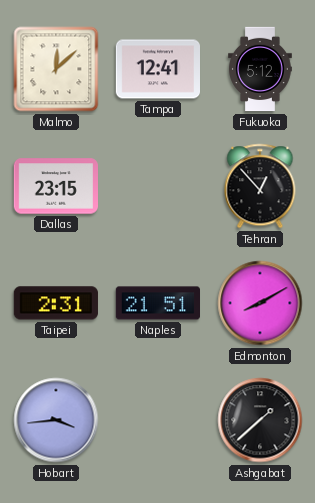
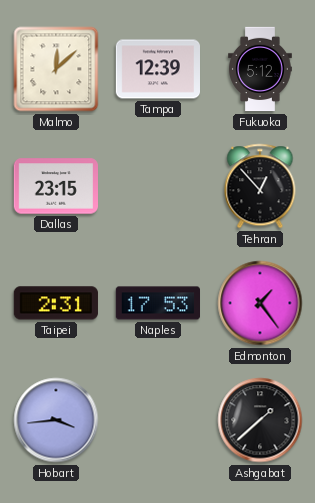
Tampa: 12:41 -> 12:39 (157, 69)
Naples: 21:51 -> 17:53 (157, 303)
Edmonton: 8:10 -> 1:24 (260, 303)
